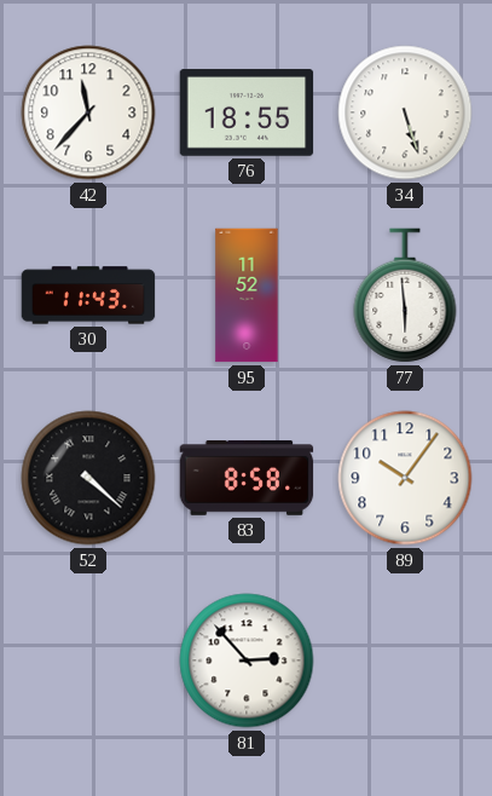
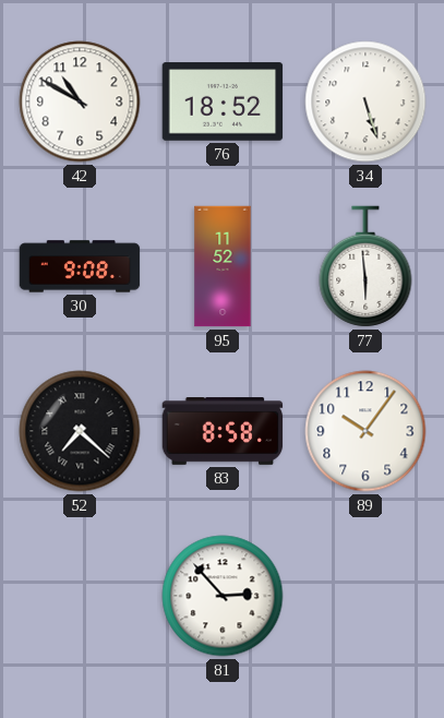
42: 11:37 -> 10:50 (80, 101)
76: 18:55 -> 18:52 (223, 101)
30: 11:43 -> 9:08 (80, 266)
52: 4:22 -> 7:22 (80, 431)
